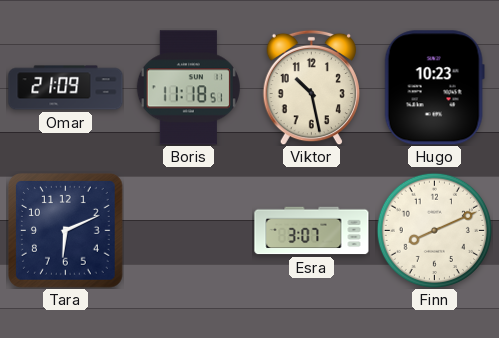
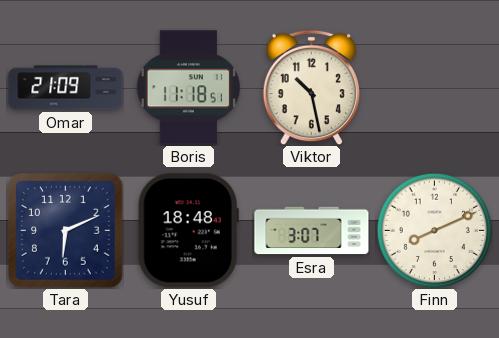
Hugo: 10:23 -> none (434, 88)
Yusuf: none -> 18:48 (188, 231)
